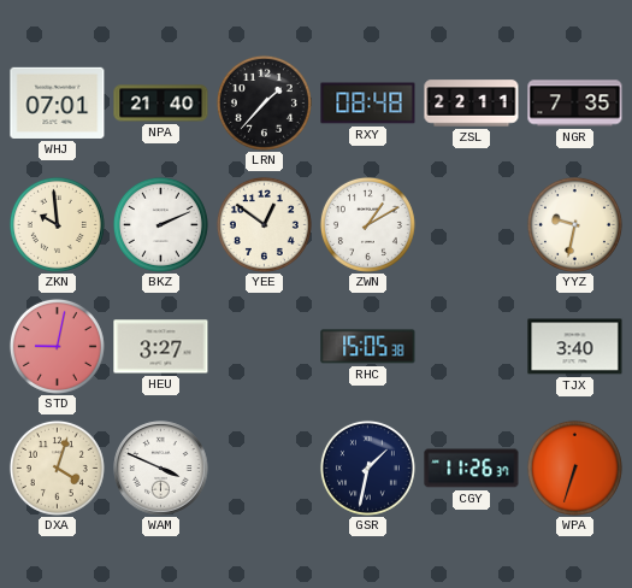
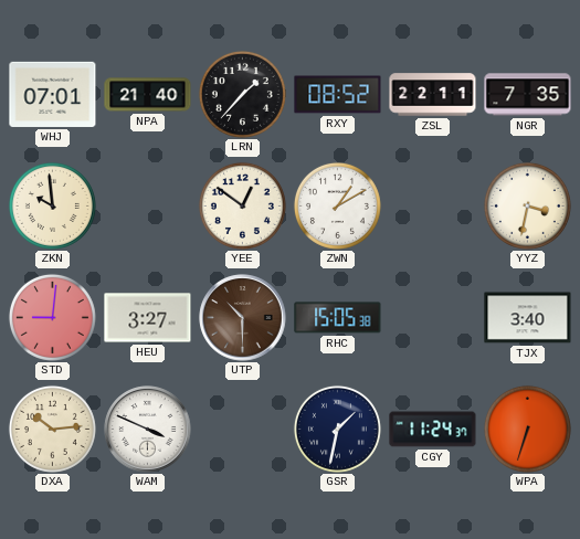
RXY: 08:48 -> 08:52 (338, 95)
BKZ: 2:11 -> none (160, 224)
YYZ: 9:32 -> 3:32 (527, 205)
STD: 9:02 -> 9:01 (52, 317)
UTP: none -> 10:30 (243, 318)
DXA: 4:03 -> 10:14 (52, 429)
CGY: 11:26 -> 11:24 (433, 430)
